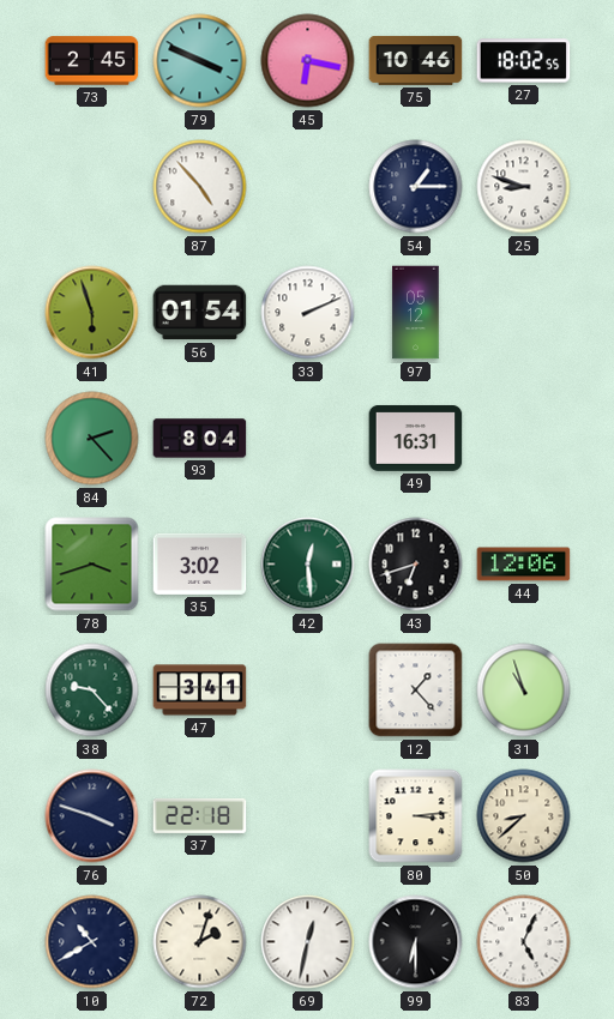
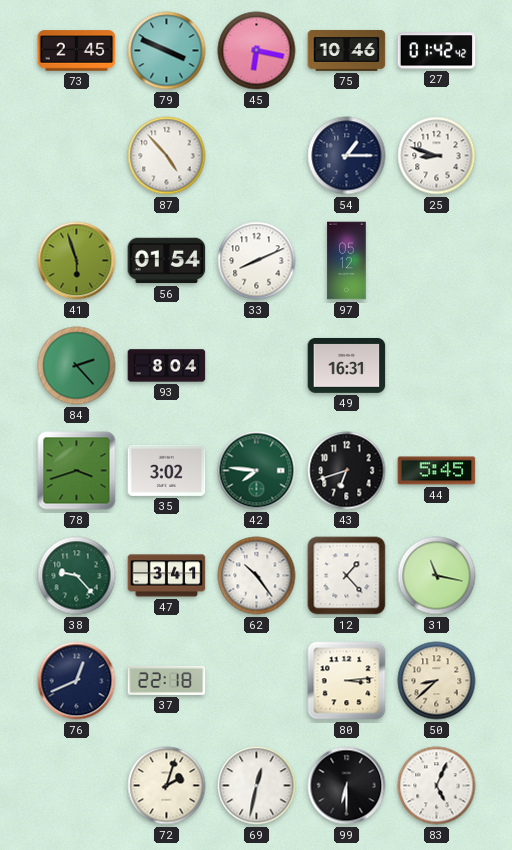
27: 18:02 -> 01:42 (437, 51)
33: 2:11 -> 8:11 (257, 261)
42: 12:29 -> 7:46 (257, 471)
44: 12:06 -> 5:45 (437, 471)
62: none -> 10:24 (257, 576)
31: 10:57 -> 11:17 (437, 576)
76: 3:48 -> 12:41 (77, 681)
10: 10:40 -> none (92, 942)
